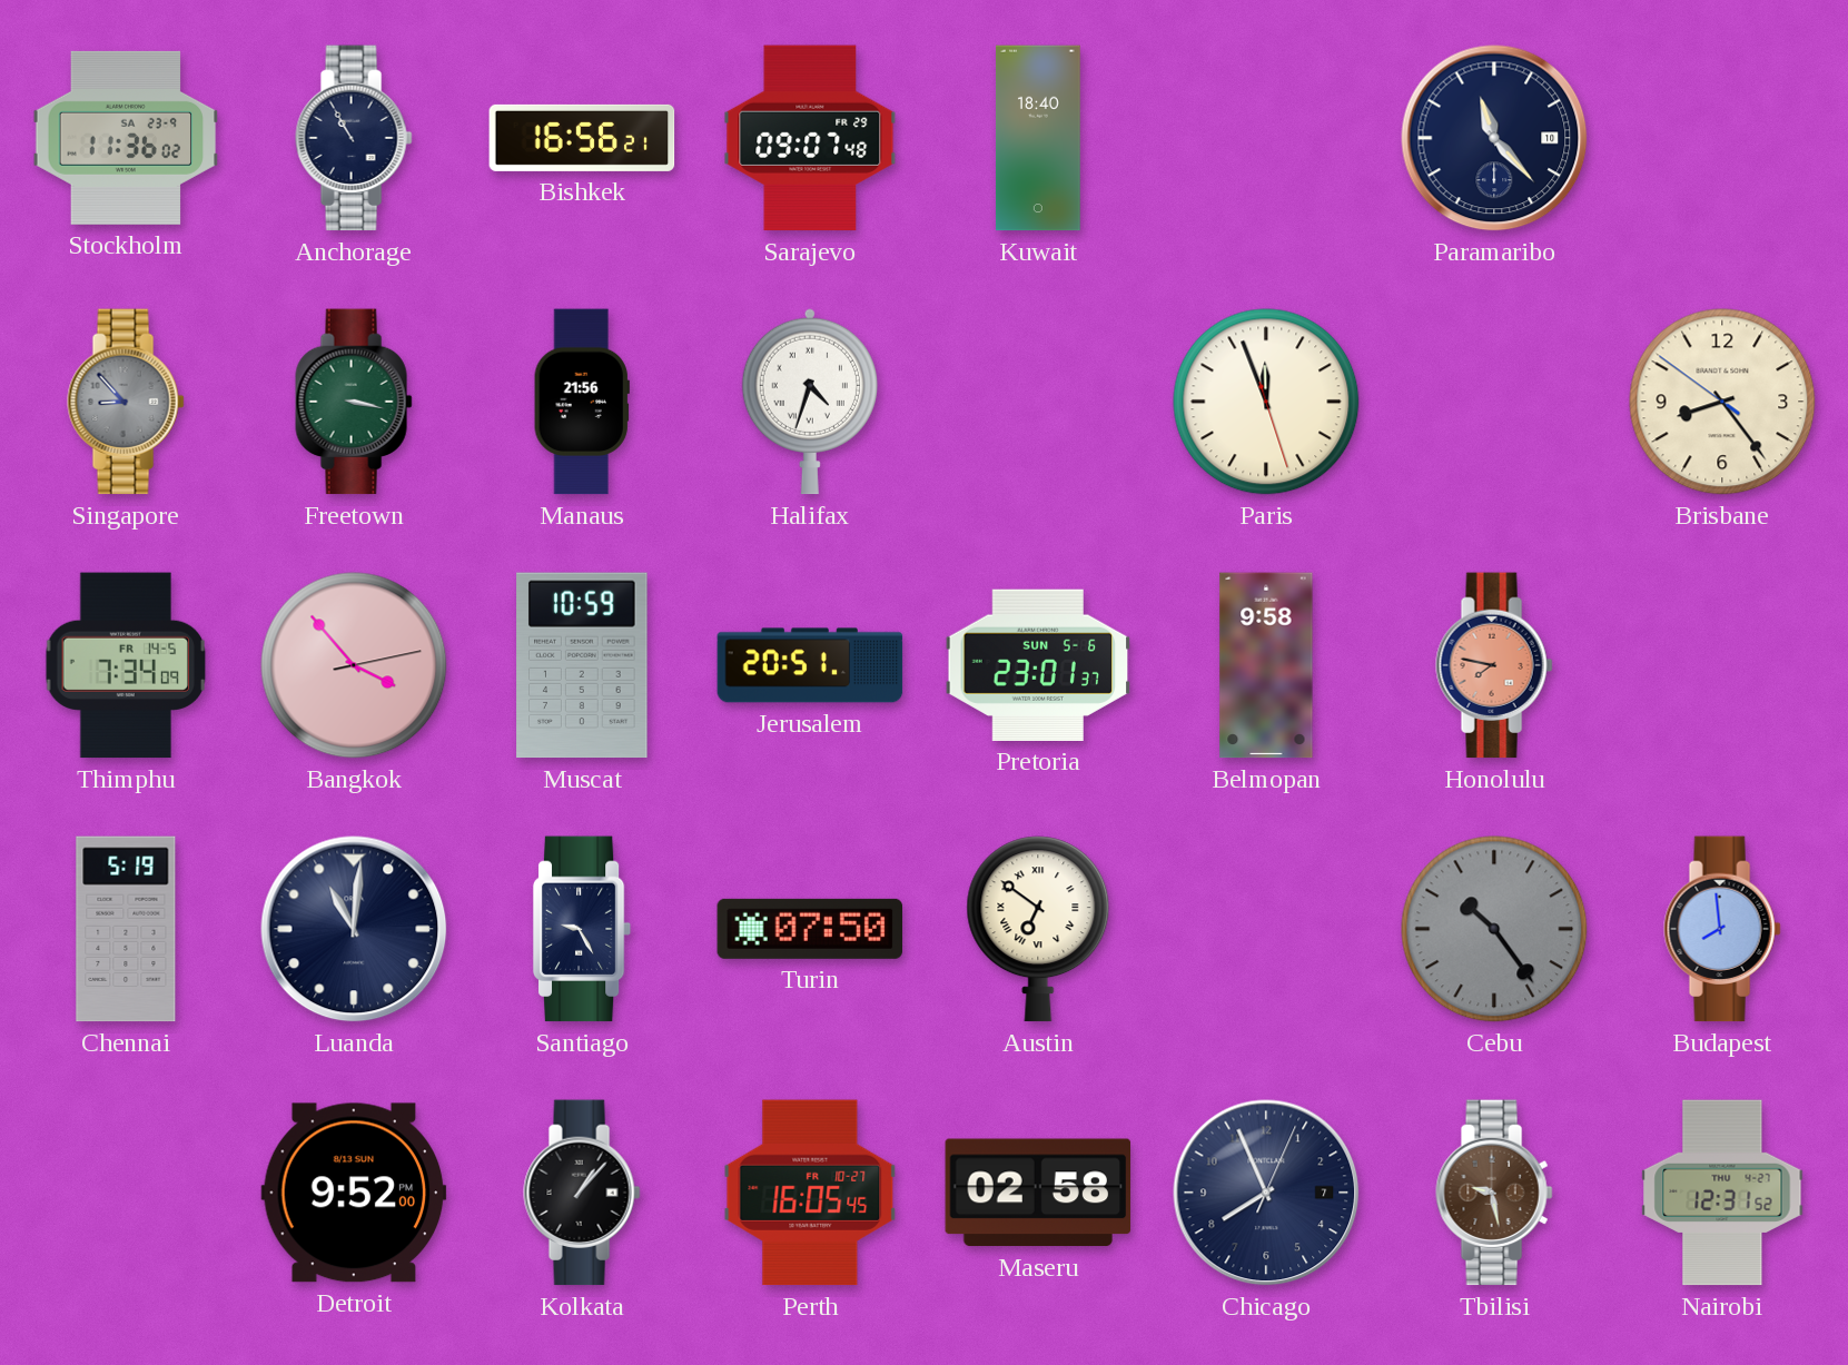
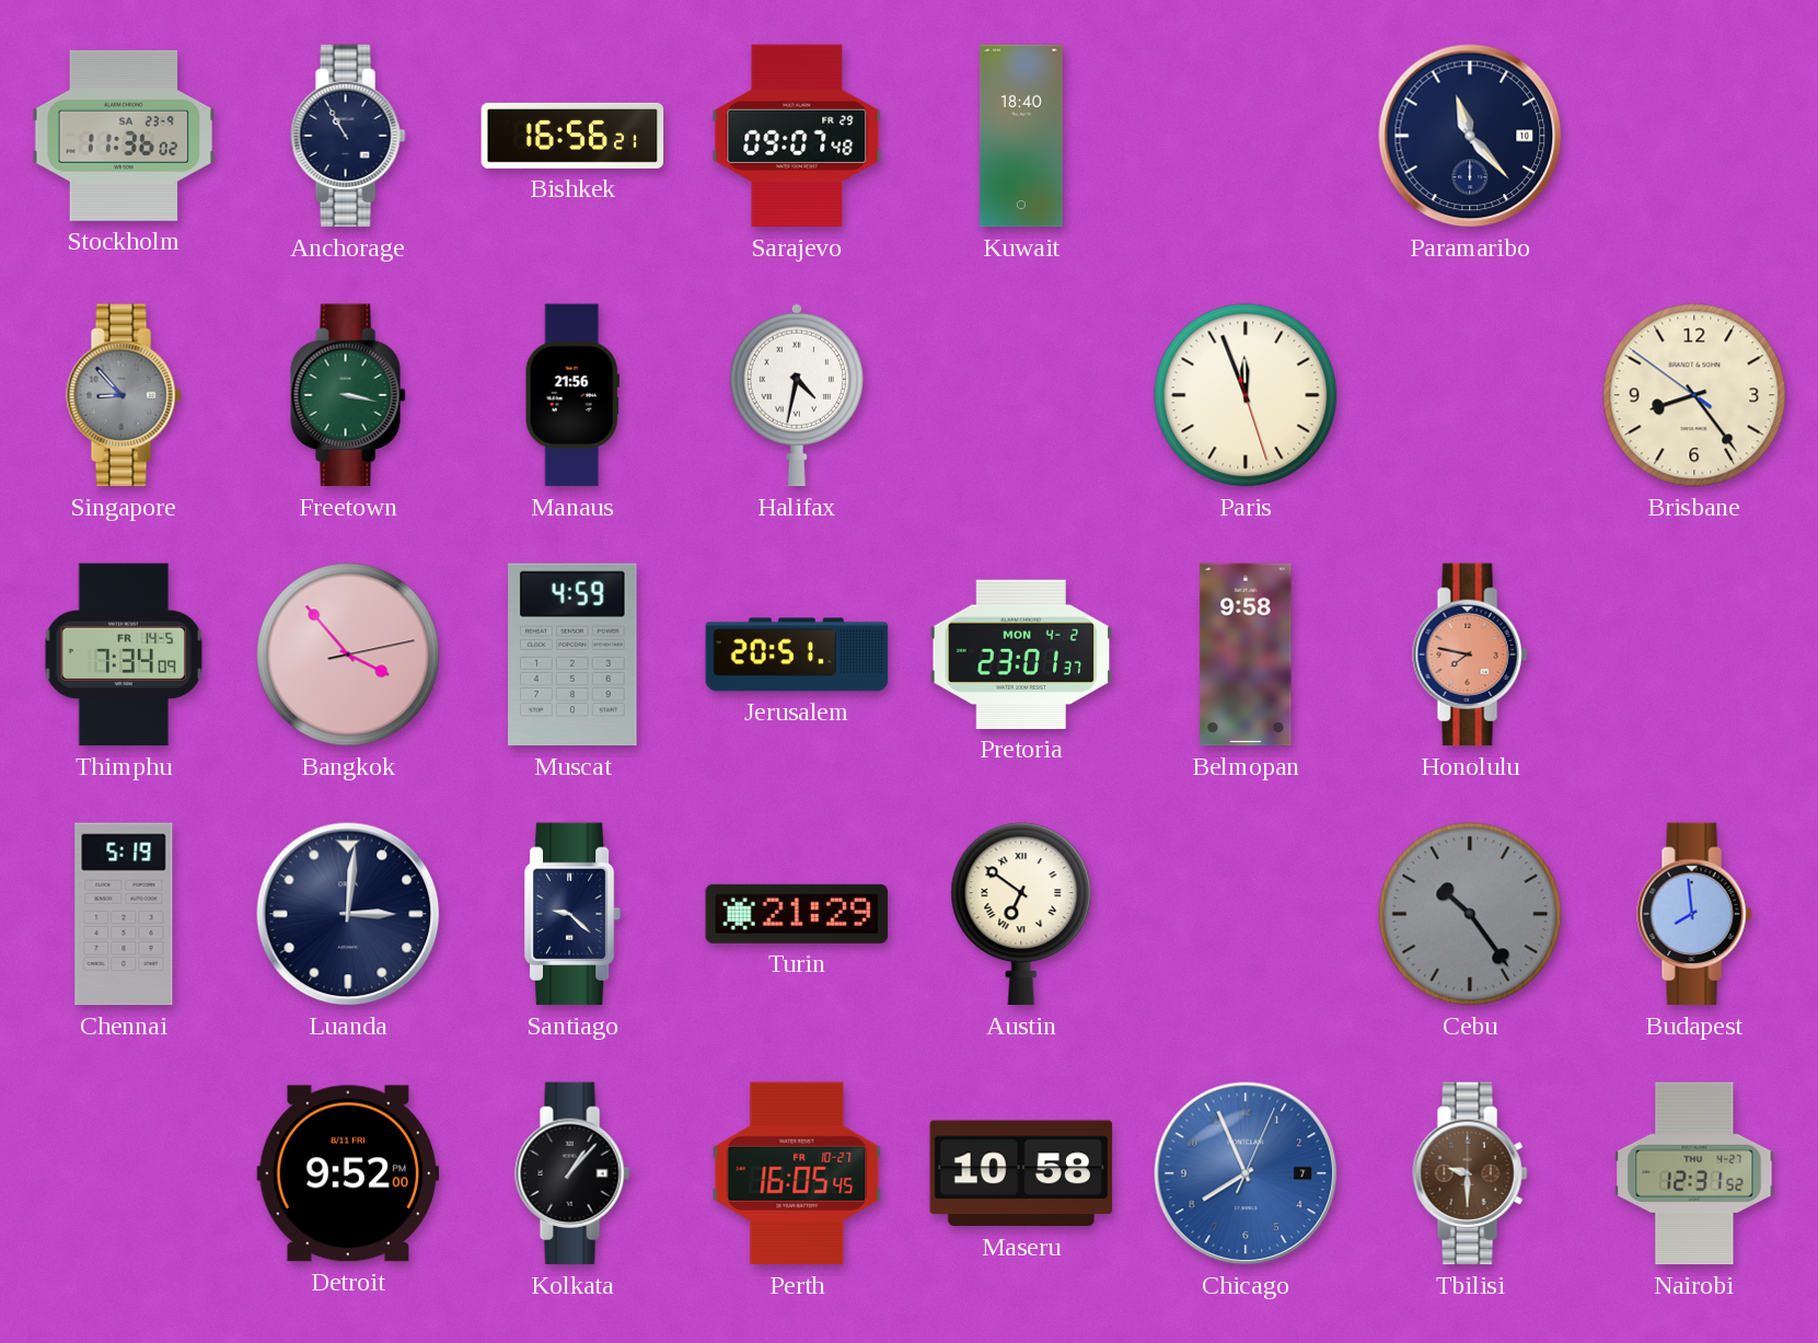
Halifax: 4:33 -> 4:32 (796, 395)
Muscat: 10:59 -> 4:59 (572, 655)
Pretoria date: SUN 5-6 -> MON 4-2 (1021, 655)
Luanda: 11:01 -> 3:01 (348, 914)
Santiago: 9:25 -> 9:22 (572, 914)
Turin: 07:50 -> 21:29 (797, 914)
Detroit date: 8/13 SUN -> 8/11 FRI (348, 1173)
Maseru: 02:58 -> 10:58 (1021, 1173)
Chicago dial: navy -> blue (1246, 1173)
Tbilisi: 9:28 -> 9:30 (1470, 1173)
